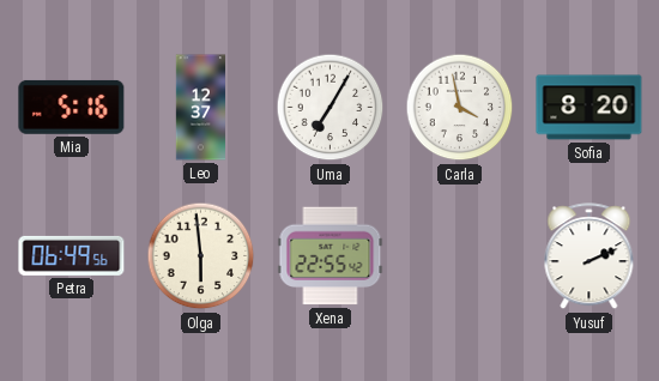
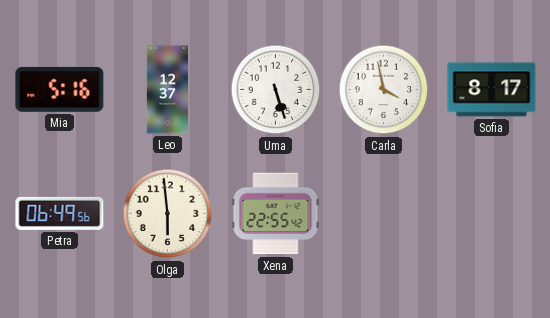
Uma: 7:05 -> 5:27 (276, 90)
Sofia: 8:20 -> 8:17 (492, 90)
Yusuf: 2:11 -> none (590, 256)
